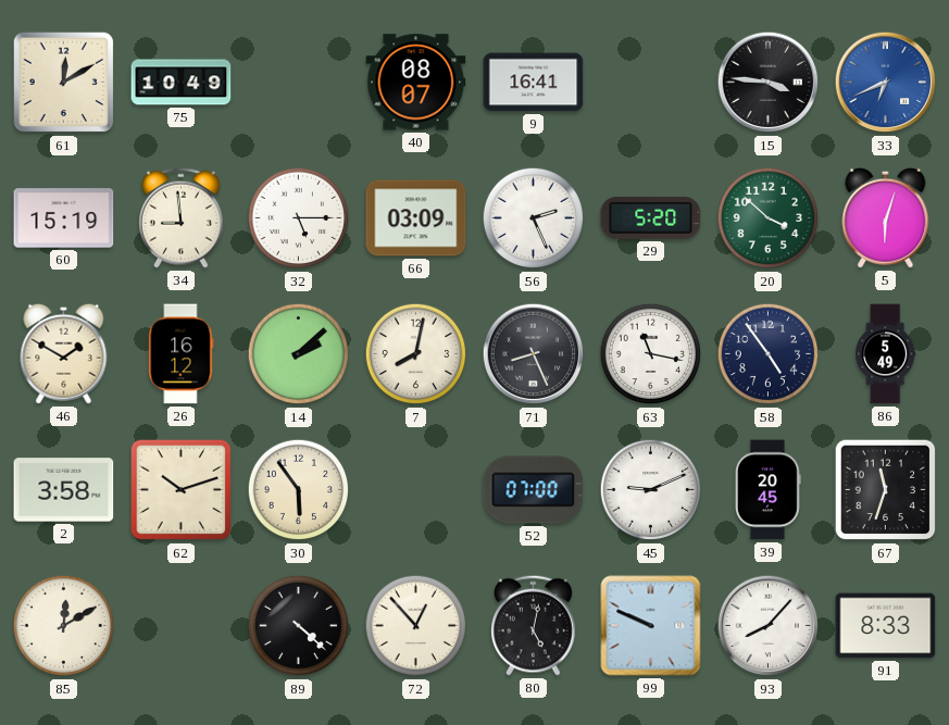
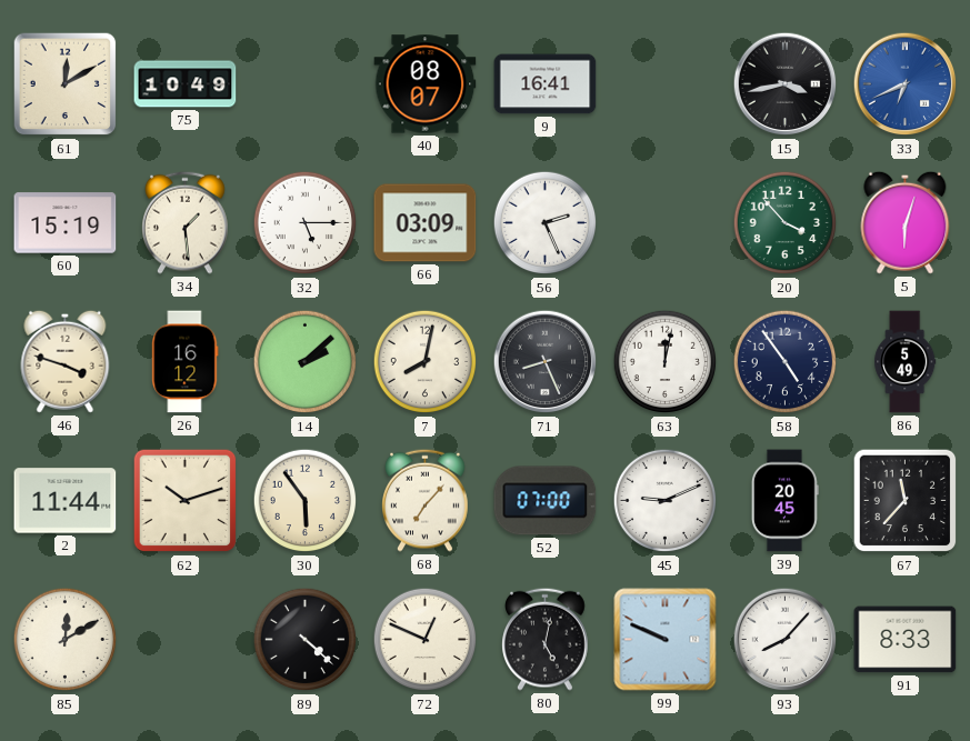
15: 3:46 -> 3:43 (786, 84)
34: 8:59 -> 1:29 (186, 222)
29: 5:20 -> none (651, 217)
20: 3:52 -> 3:53 (786, 223)
46: 1:50 -> 3:48 (66, 361)
63: 11:17 -> 12:02 (666, 362)
2: 3:58 -> 11:44 (66, 501)
68: none -> 7:07 (426, 500)
67: 11:33 -> 11:37 (906, 501)
72: 12:53 -> 12:49 (426, 640)
